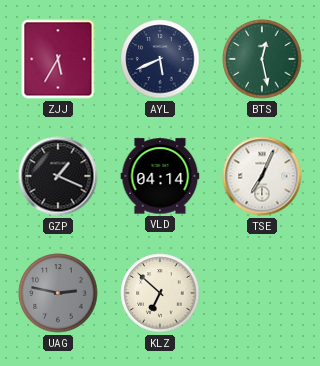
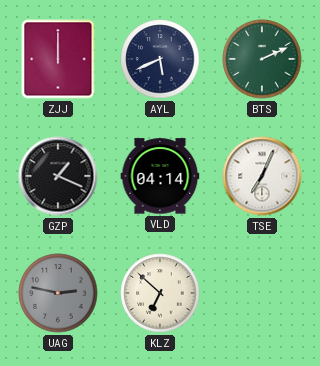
ZJJ: 5:35 -> 12:00 (58, 59)
BTS: 12:28 -> 2:11 (262, 59)
